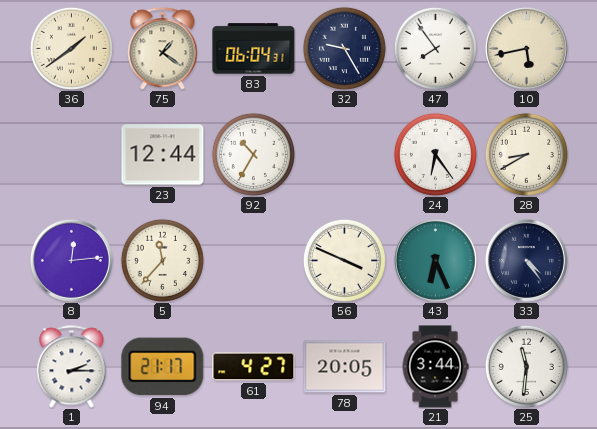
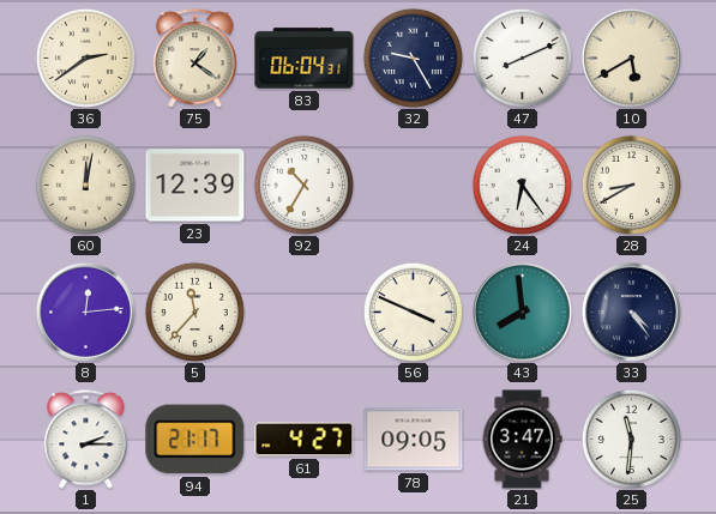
36: 1:39 -> 2:39 (85, 58)
47: 7:54 -> 8:11 (522, 58)
10: 5:43 -> 5:40 (631, 58)
60: none -> 12:02 (85, 185)
23: 12:44 -> 12:39 (195, 186)
43: 6:26 -> 7:59 (522, 312)
78: 20:05 -> 09:05 (414, 440)
21: 3:44 -> 3:47 (522, 440)
